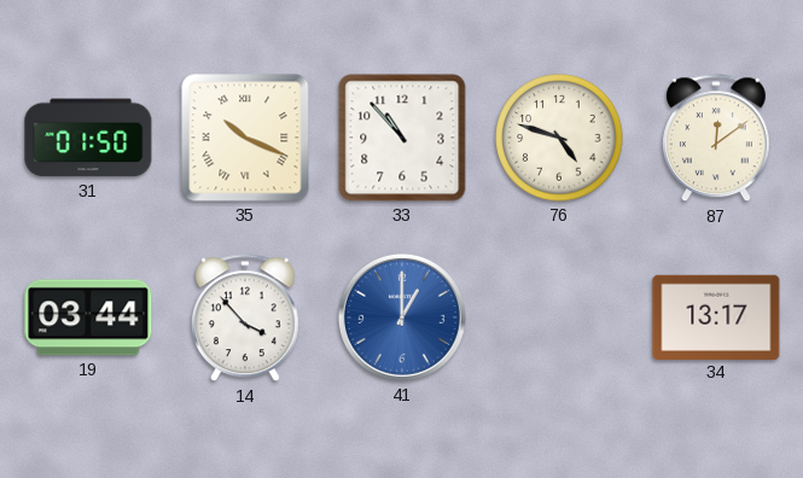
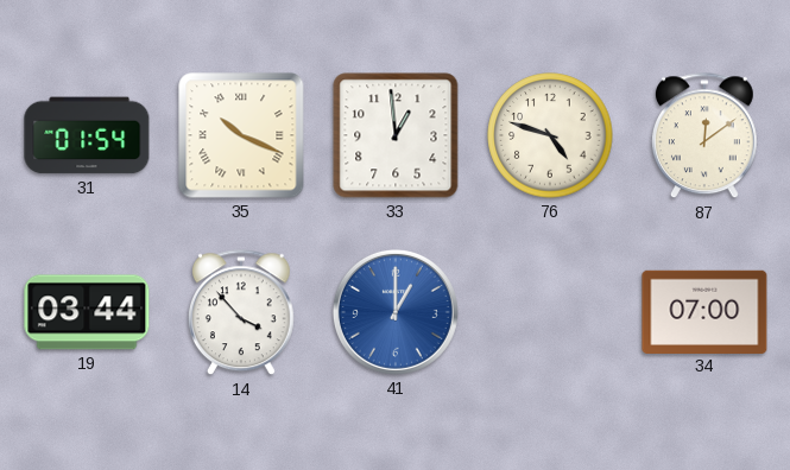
31: 01:50 -> 01:54 (87, 135)
33: 10:53 -> 12:59 (396, 135)
34: 13:17 -> 07:00 (704, 311)
